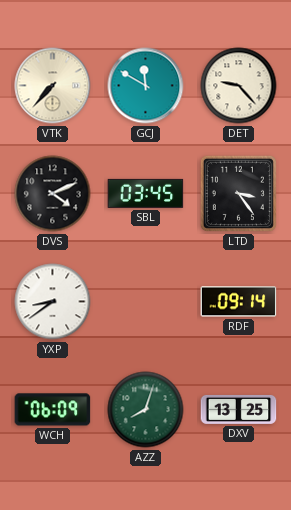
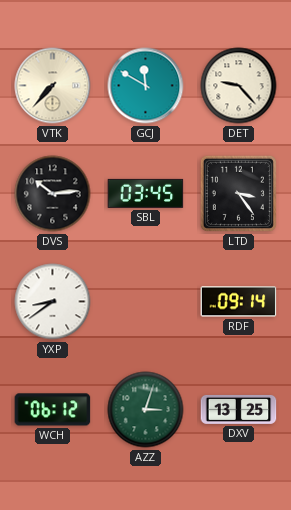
DVS: 4:11 -> 10:14 (53, 194)
WCH: 06:09 -> 06:12 (53, 410)
AZZ: 8:03 -> 3:03 (146, 410)
